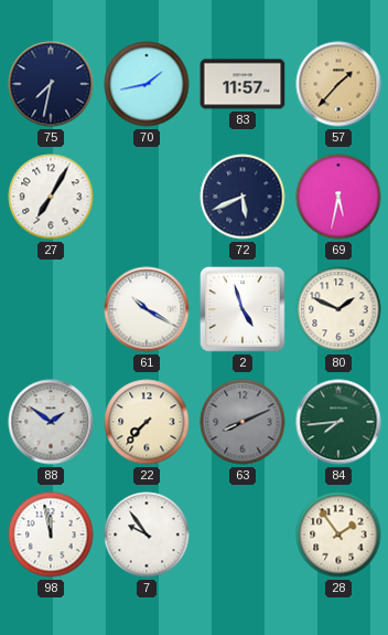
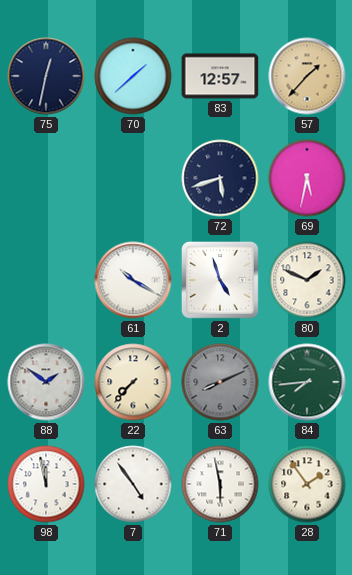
75: 7:32 -> 12:32 (46, 76)
70: 1:43 -> 1:38 (133, 76)
83: 11:57 -> 12:57 (220, 76)
27: 7:05 -> none (51, 197)
72: 5:41 -> 5:42 (220, 178)
7: 9:54 -> 4:54 (133, 484)
71: none -> 5:58 (220, 484)
